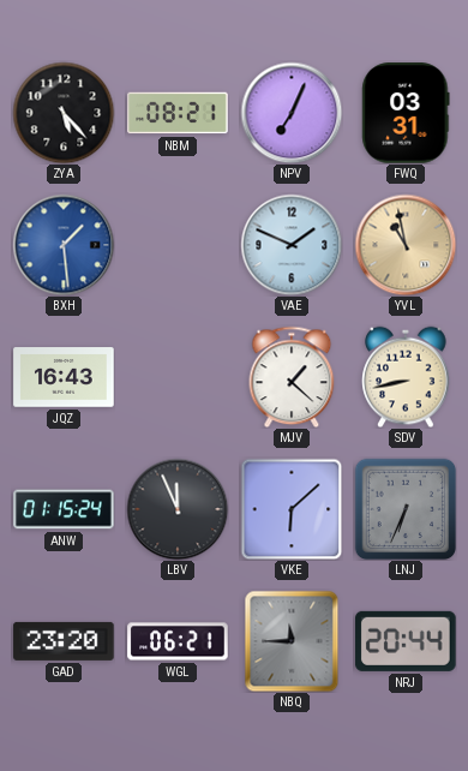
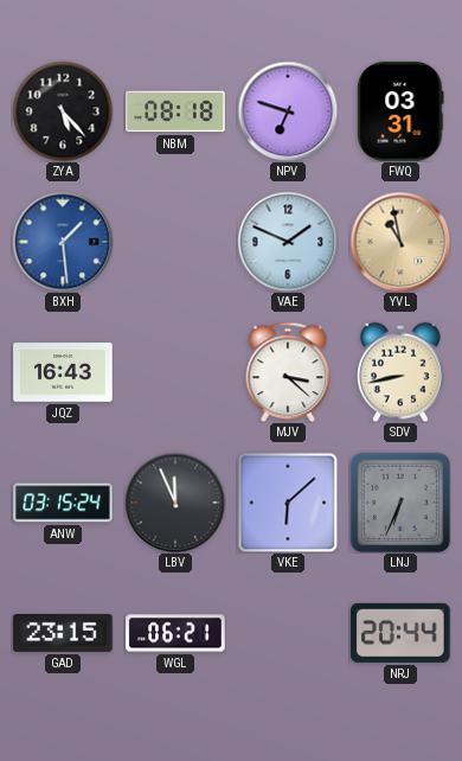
NBM: 08:21 -> 08:18 (175, 111)
NPV: 7:04 -> 6:48 (288, 111)
MJV: 1:22 -> 3:22 (288, 372)
ANW: 01:15 -> 03:15 (63, 503)
GAD: 23:20 -> 23:15 (63, 633)
NBQ: 11:45 -> none (292, 641)
